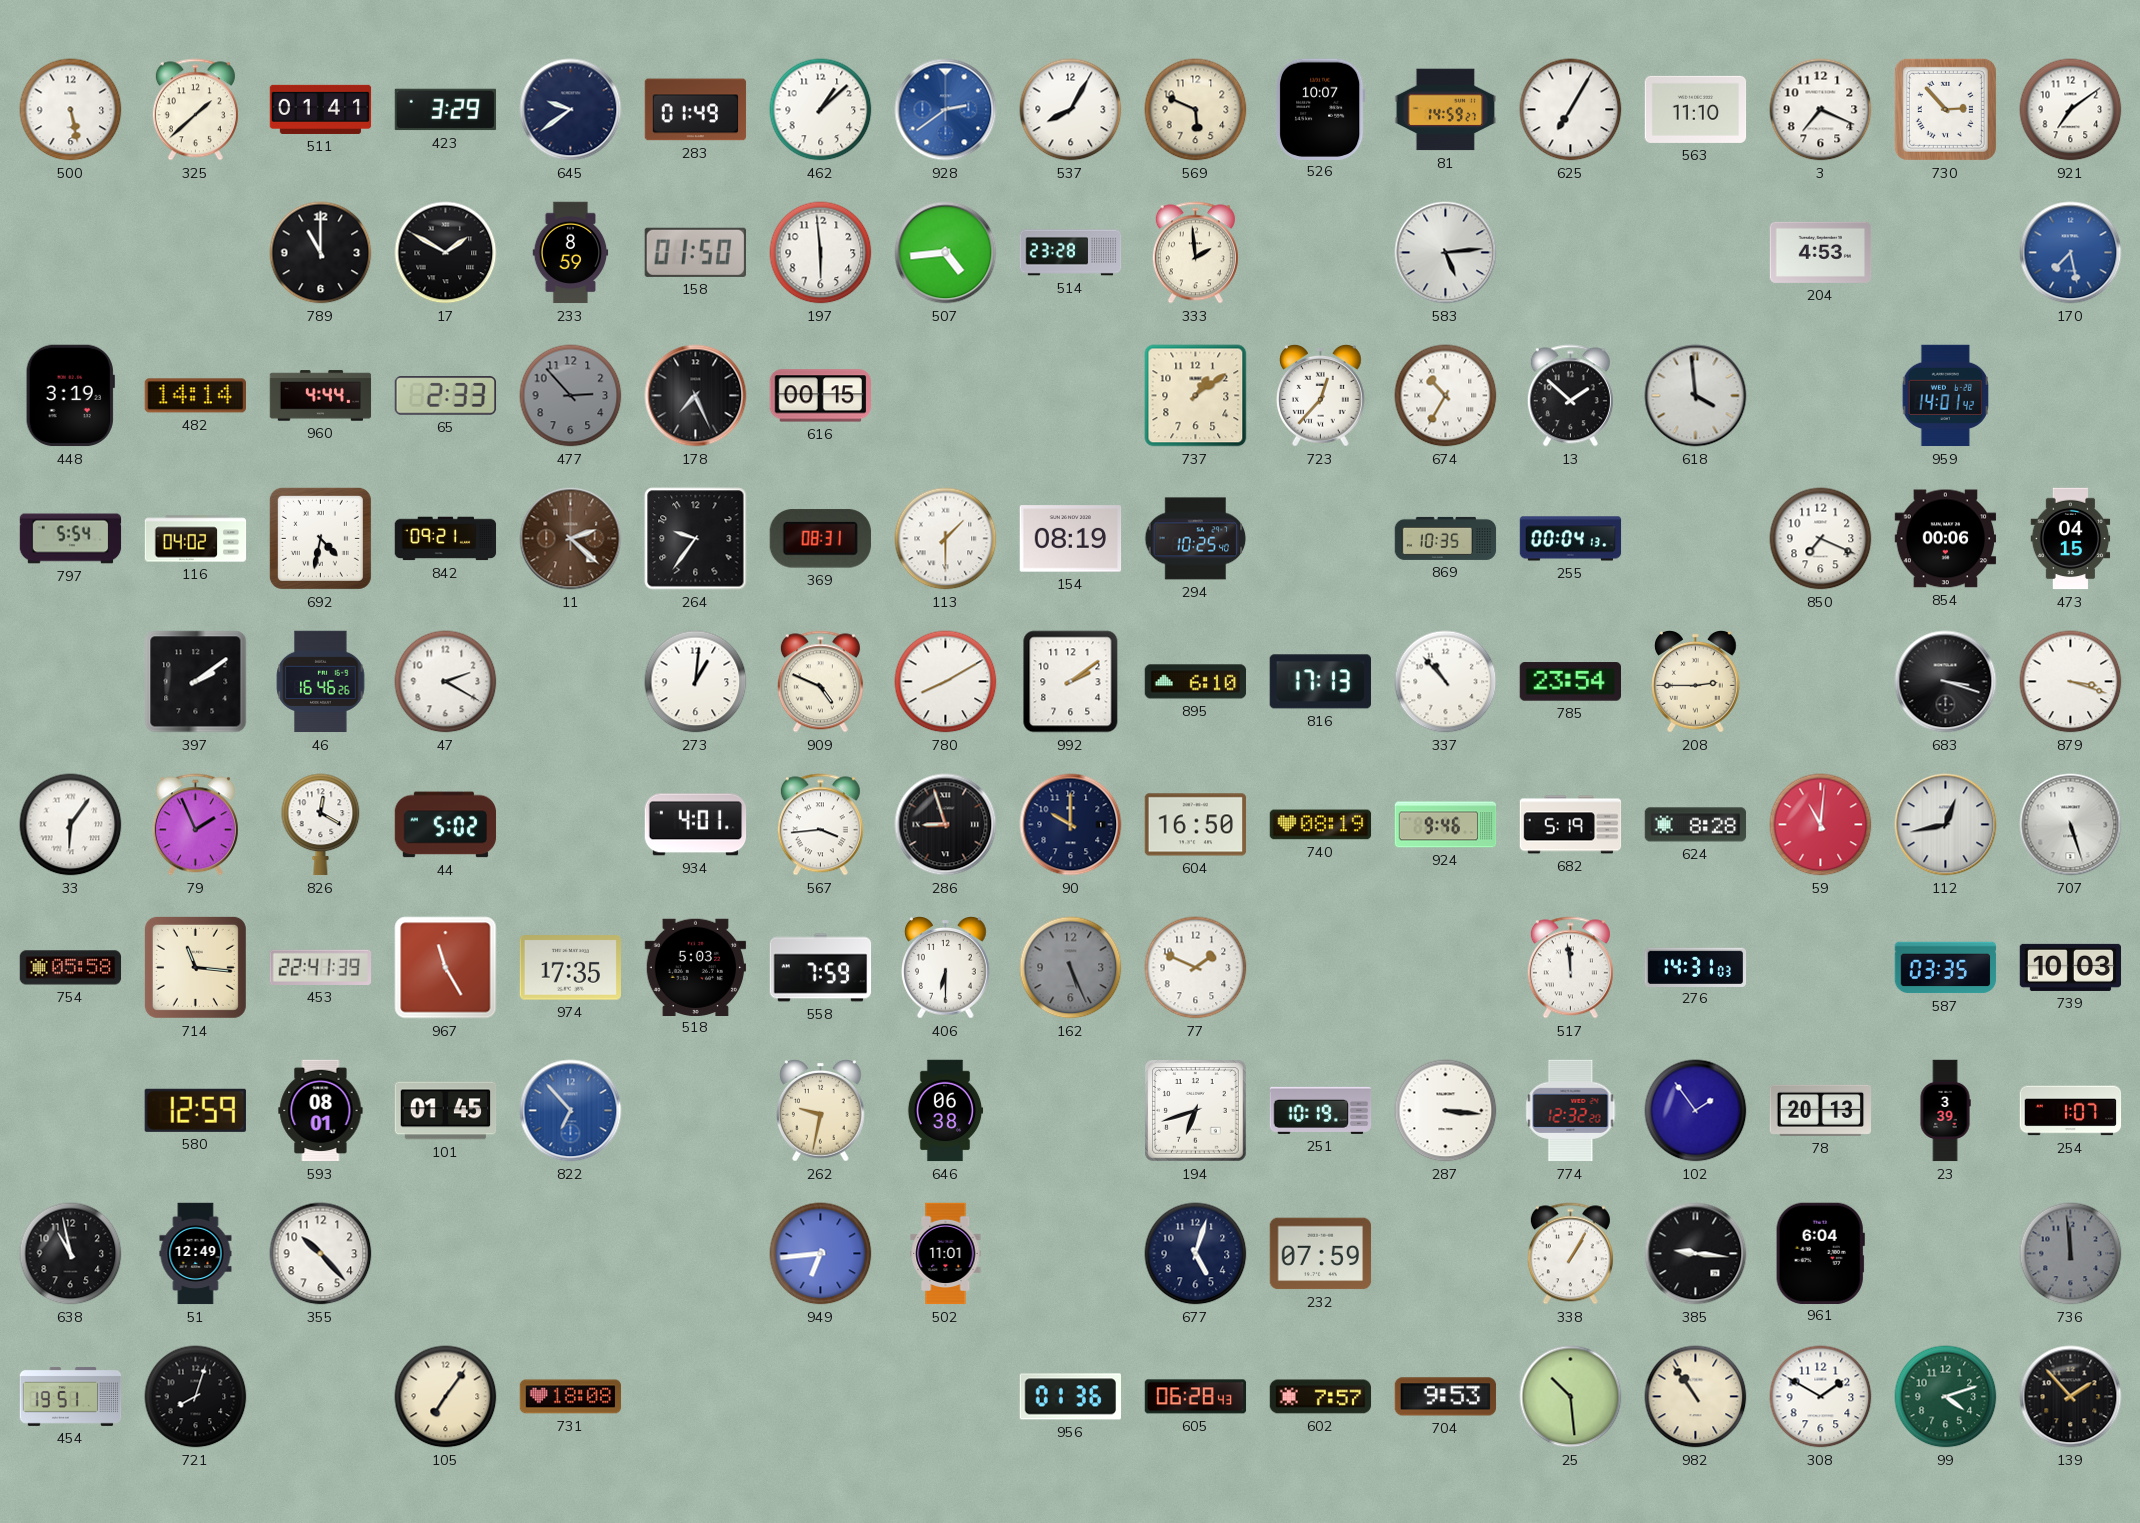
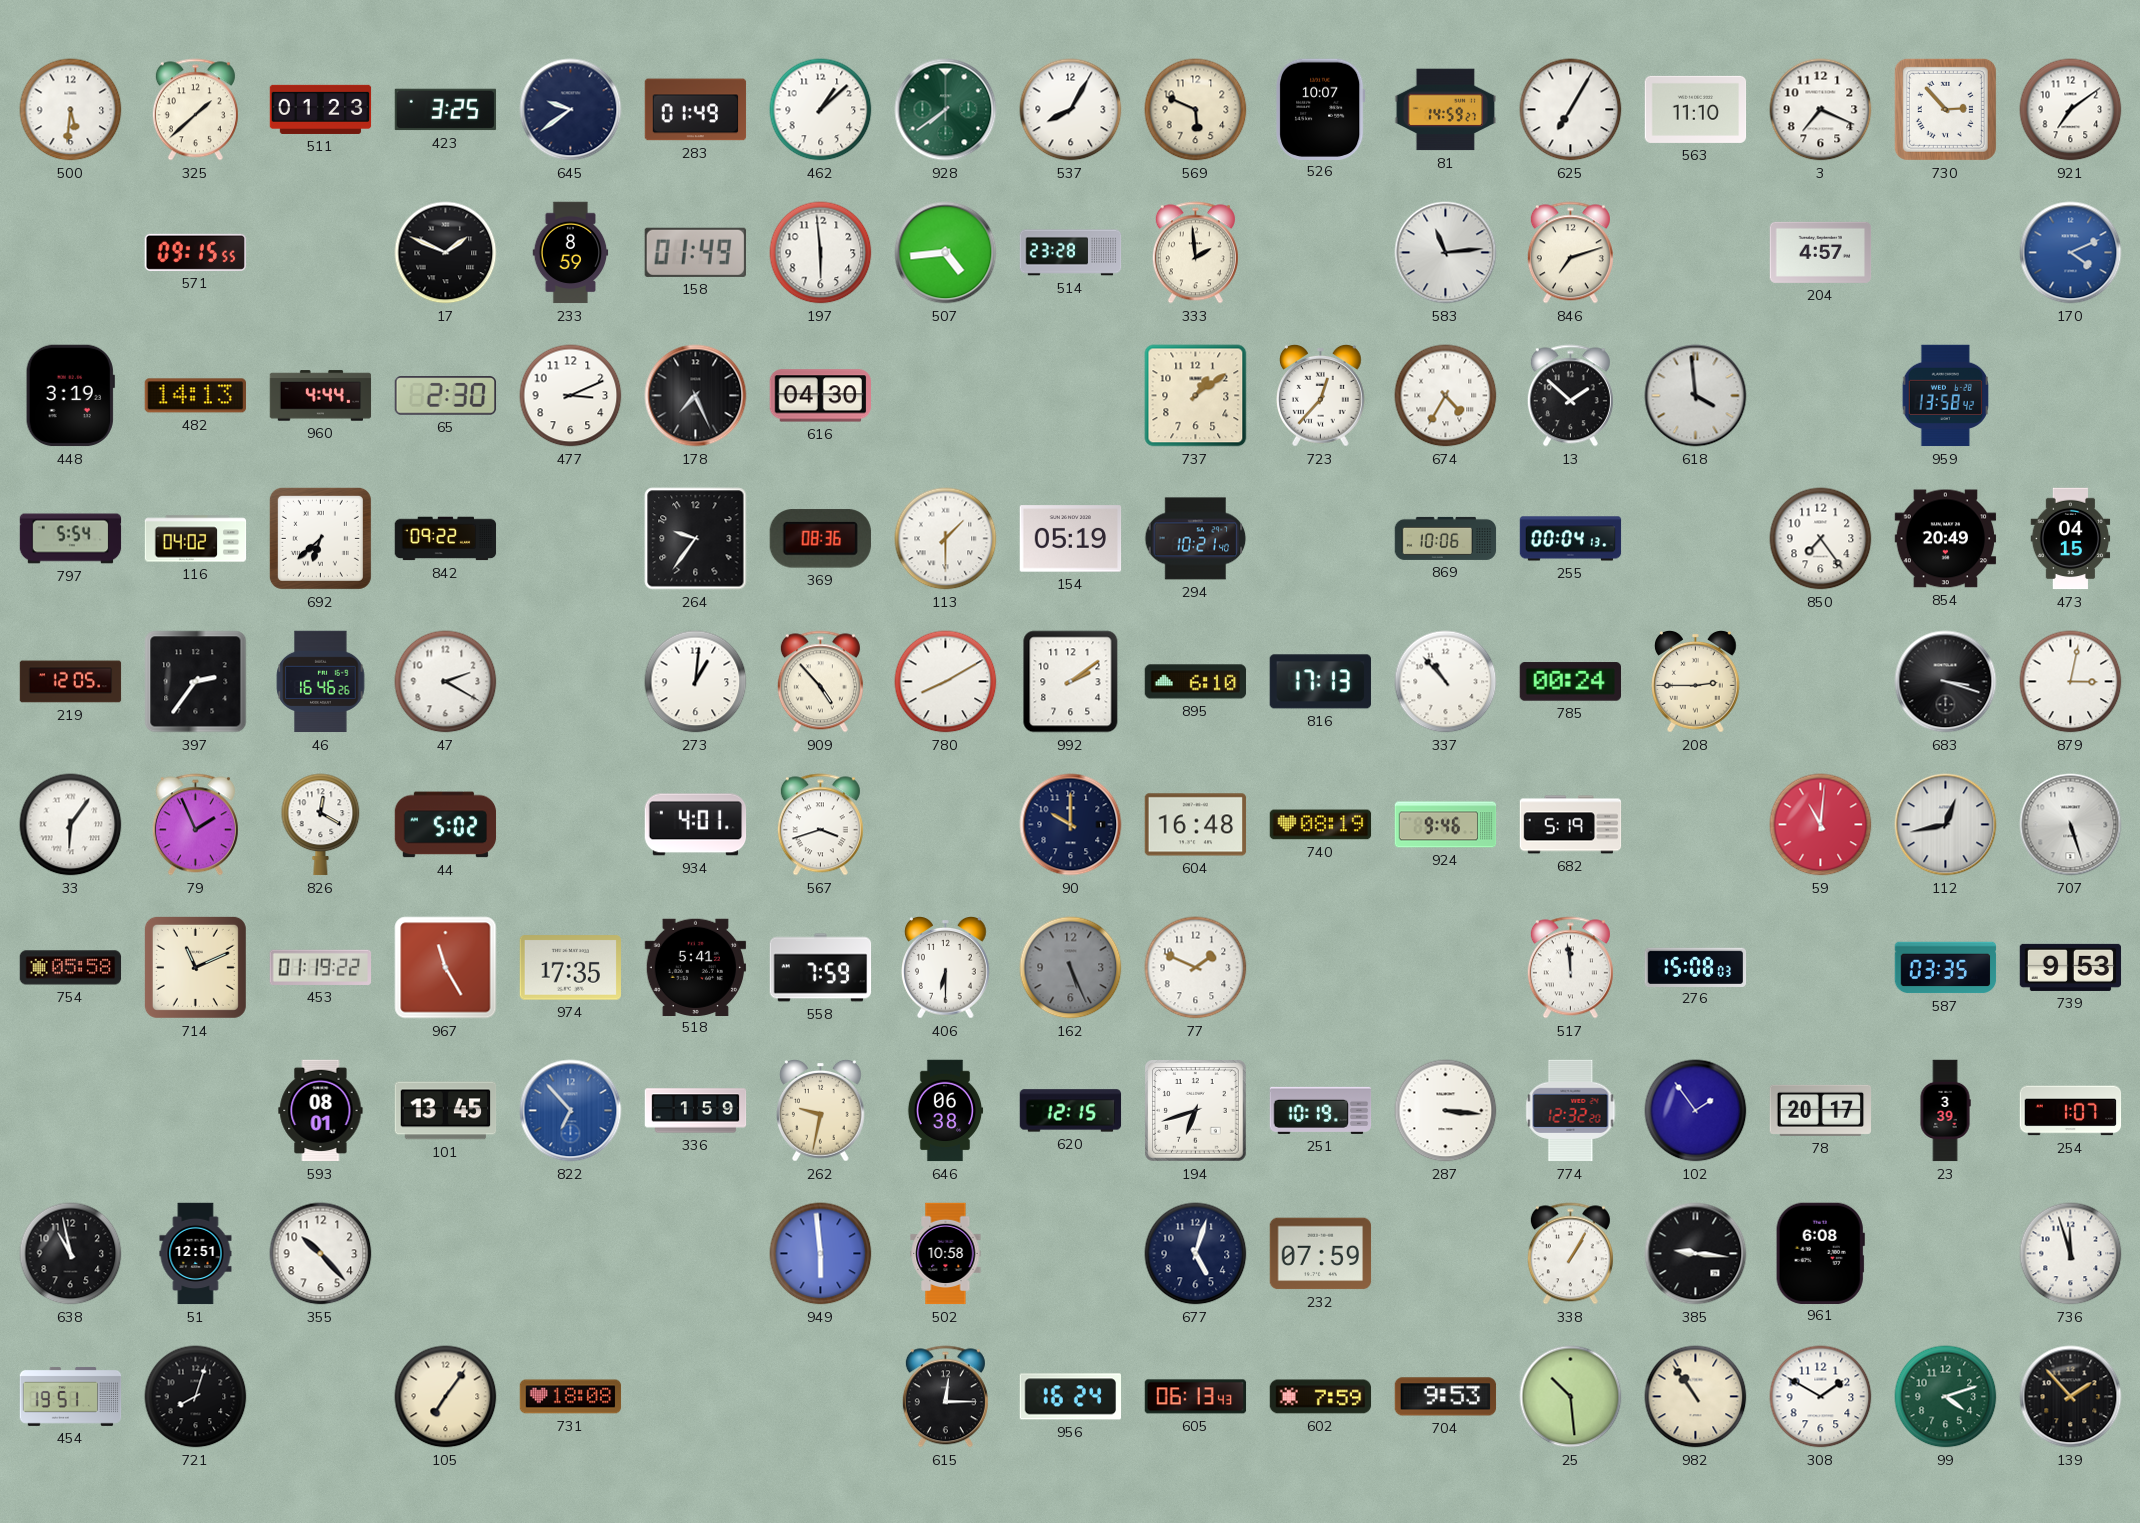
500: 5:28 -> 5:31 (71, 110)
511: 01:41 -> 01:23 (321, 109)
423: 3:29 -> 3:25 (446, 110)
928: 2:39 -> 7:39 (946, 110)
928 dial: blue -> green (946, 110)
571: none -> 09:15 (195, 252)
789: 11:00 -> none (321, 253)
17: 1:50 -> 1:49 (446, 253)
158: 01:50 -> 01:49 (695, 252)
583: 5:14 -> 11:14 (1446, 253)
846: none -> 7:12 (1570, 253)
204: 4:53 -> 4:57 (1821, 252)
170: 7:28 -> 4:11 (2071, 253)
482: 14:14 -> 14:13 (195, 396)
65: 2:33 -> 2:30 (446, 396)
477: 2:53 -> 3:11 (571, 396)
477 dial: grey -> white (571, 396)
616: 00:15 -> 04:30 (820, 396)
674: 10:35 -> 4:35 (1446, 396)
959: 14:01 -> 13:58 (1945, 396)
692: 4:32 -> 6:38 (320, 538)
842: 09:21 -> 09:22 (446, 539)
11: 2:22 -> none (571, 539)
369: 08:31 -> 08:36 (820, 539)
154: 08:19 -> 05:19 (1071, 539)
294: 10:25 -> 10:21 (1196, 539)
869: 10:35 -> 10:06 (1446, 538)
850: 7:19 -> 7:24 (1821, 539)
854: 00:06 -> 20:49 (1946, 539)
219: none -> 12:05 (71, 682)
397: 2:09 -> 2:36 (196, 682)
909: 4:49 -> 4:53 (820, 682)
785: 23:54 -> 00:24 (1570, 682)
879: 3:18 -> 3:02 (2071, 682)
567: 3:44 -> 3:42 (820, 825)
286: 8:57 -> none (946, 825)
604: 16:50 -> 16:48 (1196, 825)
624: 8:28 -> none (1696, 825)
714: 11:16 -> 11:11 (195, 967)
453: 22:41 -> 01:19 (321, 967)
518: 5:03 -> 5:41 (696, 967)
276: 14:31 -> 15:08 (1696, 967)
739: 10:03 -> 9:53 (2071, 967)
580: 12:59 -> none (195, 1110)
101: 01:45 -> 13:45 (446, 1111)
336: none -> 1:59 (696, 1111)
620: none -> 12:15 (1071, 1111)
78: 20:13 -> 20:17 (1821, 1110)
51: 12:49 -> 12:51 (196, 1254)
949: 6:44 -> 5:59 (821, 1254)
502: 11:01 -> 10:58 (946, 1254)
961: 6:04 -> 6:08 (1820, 1253)
736: 11:59 -> 11:57 (2071, 1254)
736 dial: grey -> white (2071, 1254)
615: none -> 12:15 (945, 1397)
956: 01:36 -> 16:24 (1070, 1397)
605: 06:28 -> 06:13 (1196, 1397)
602: 7:57 -> 7:59 (1321, 1397)
